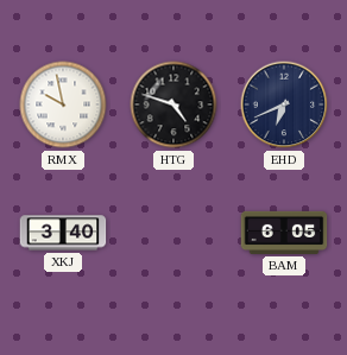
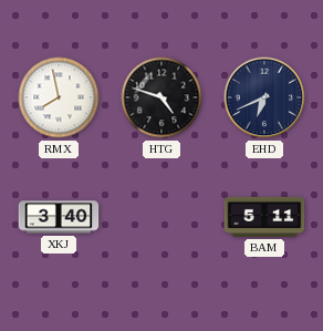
RMX: 9:58 -> 7:58 (59, 97)
BAM: 6:05 -> 5:11 (264, 217)
